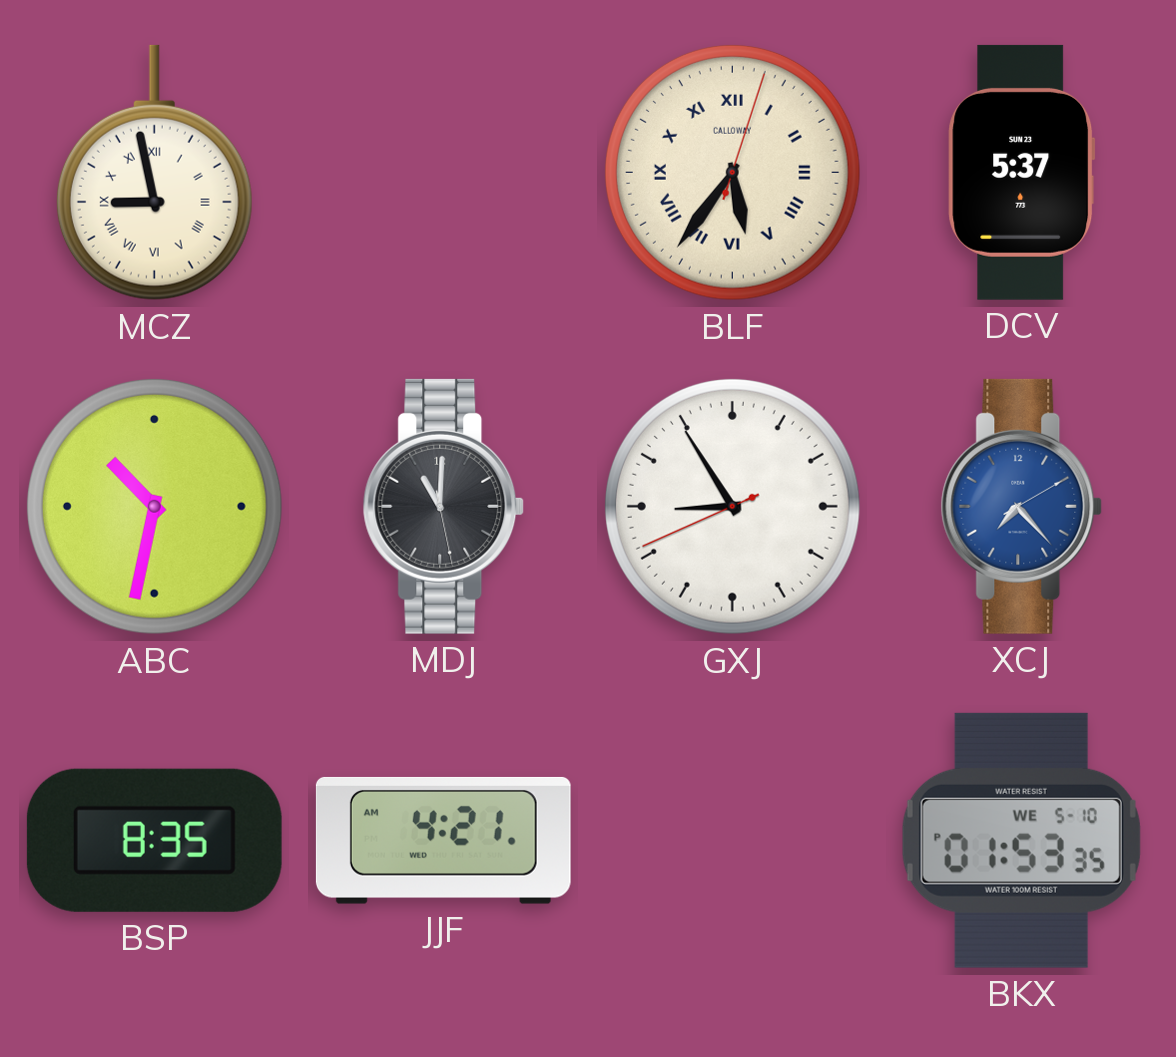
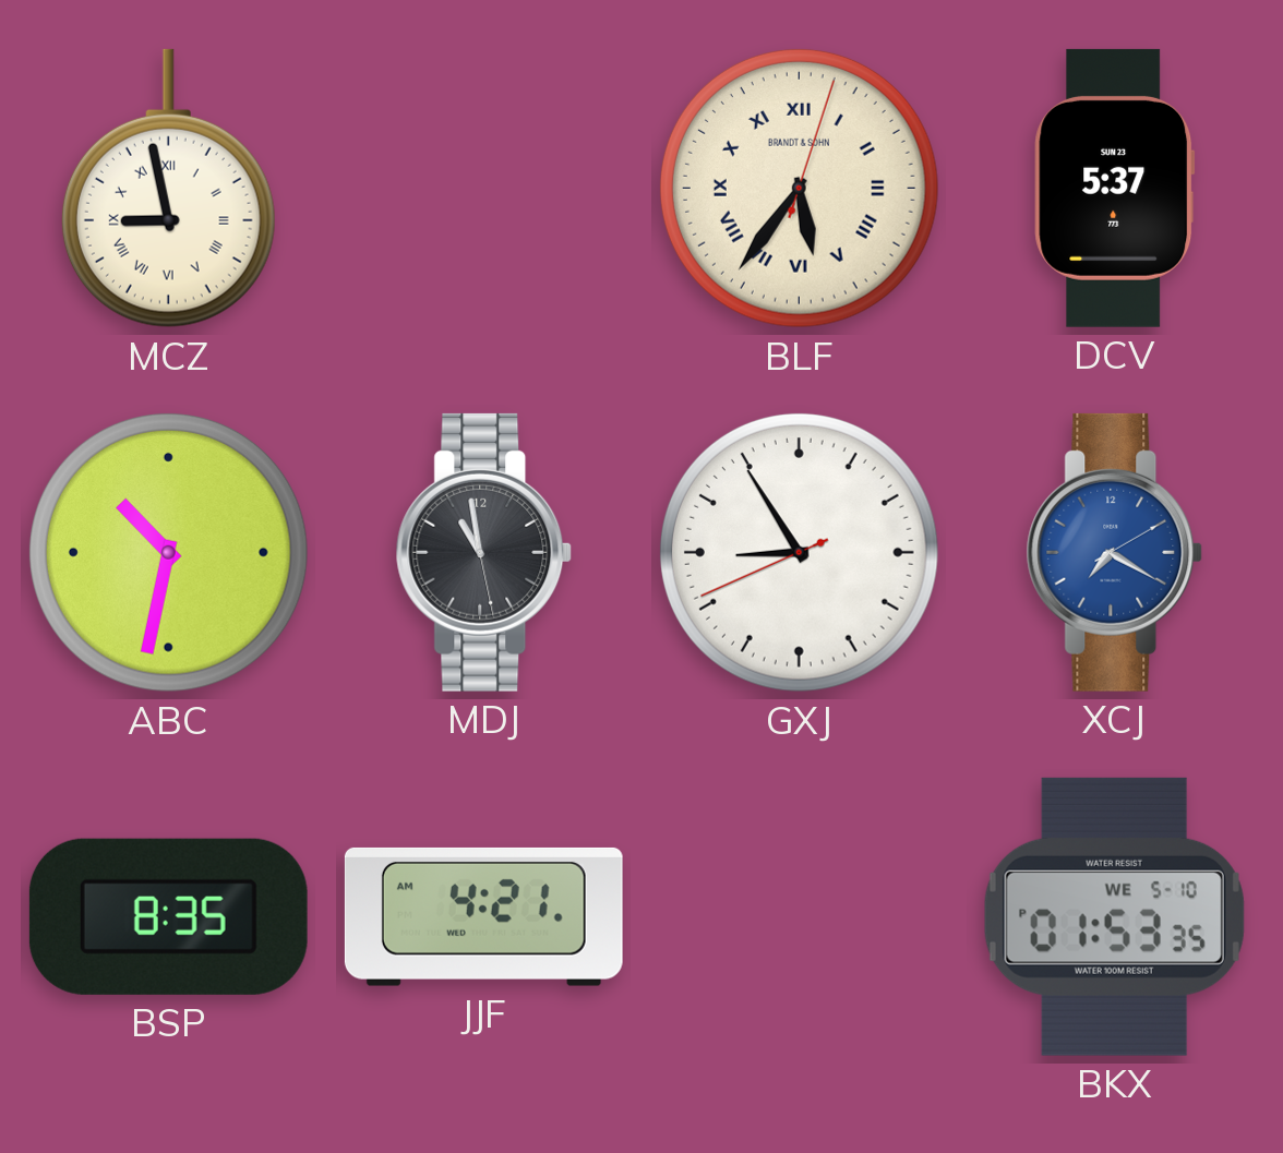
BLF brand: CALLOWAY -> BRANDT & SOHN (799, 188)
MDJ: 11:00 -> 10:58 (484, 552)
XCJ: 7:23 -> 7:20 (1115, 552)
